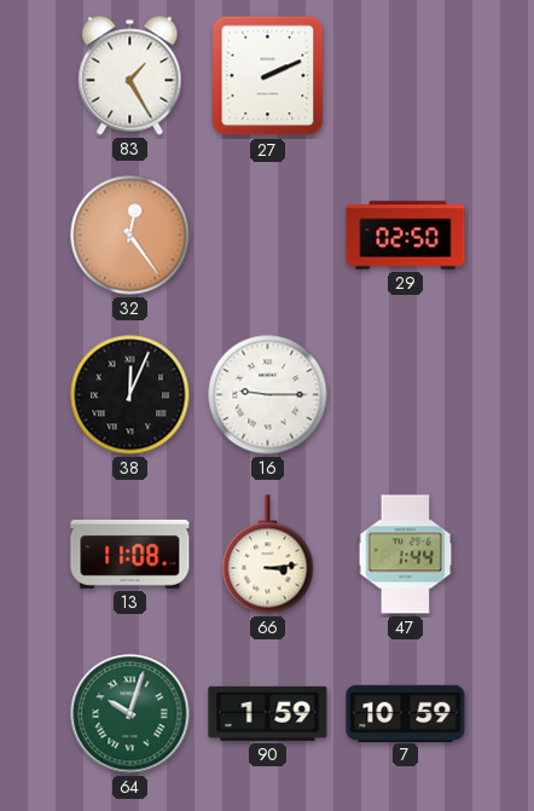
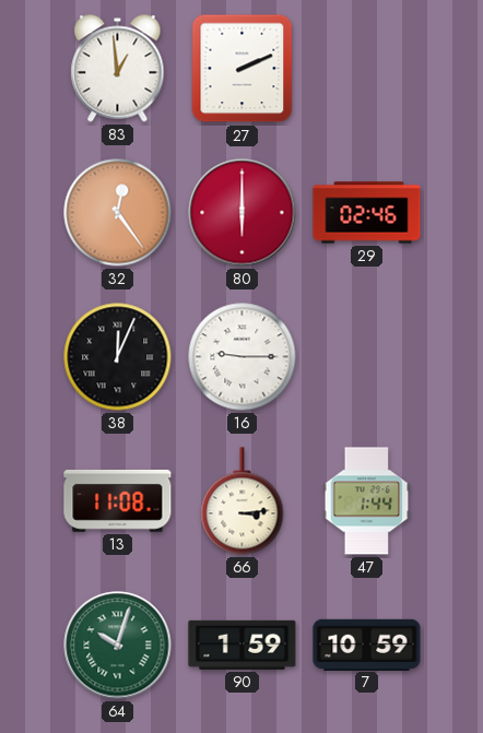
83: 1:25 -> 12:59 (118, 69)
80: none -> 6:00 (243, 213)
29: 02:50 -> 02:46 (367, 213)
